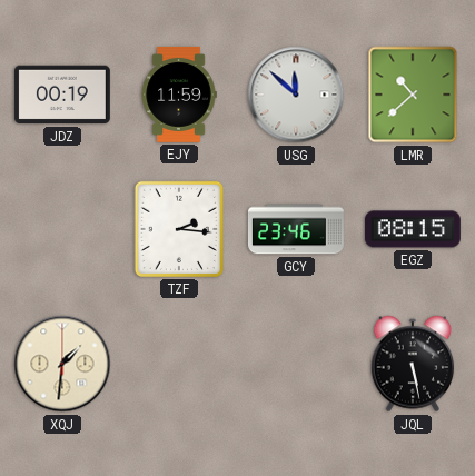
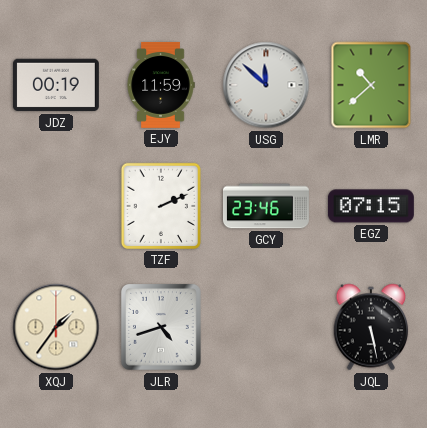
TZF: 2:16 -> 2:11 (161, 206)
EGZ: 08:15 -> 07:15 (371, 206)
XQJ: 1:31 -> 1:36 (56, 327)
JLR: none -> 4:42 (161, 328)
